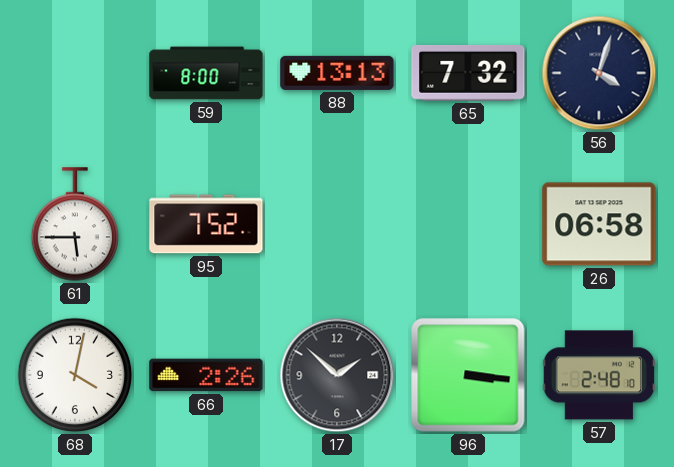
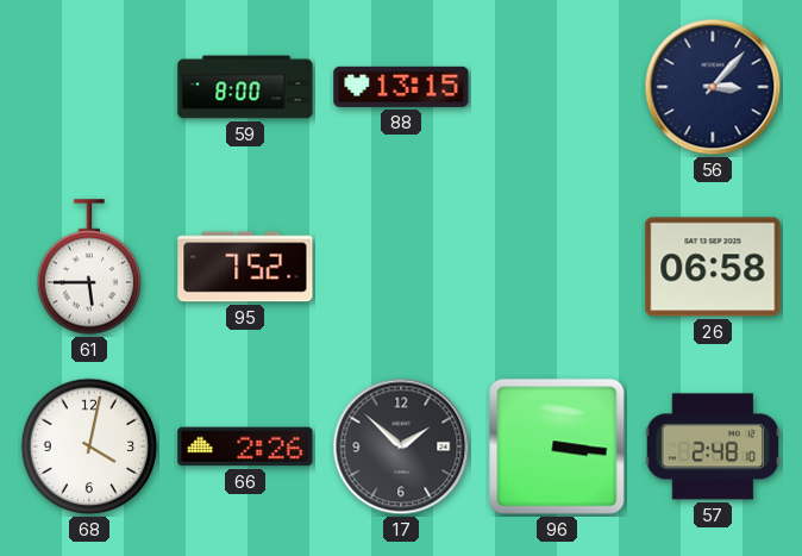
88: 13:13 -> 13:15 (401, 87)
65: 7:32 -> none (468, 73)
56: 4:03 -> 3:07 (713, 87)
